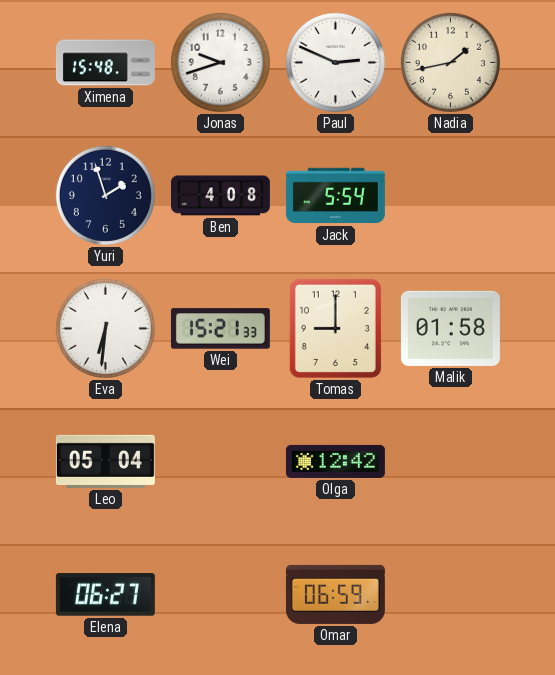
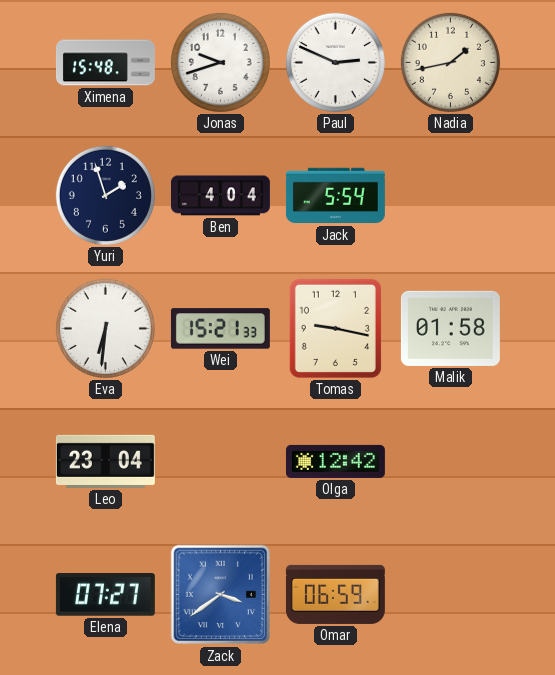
Ben: 4:08 -> 4:04 (220, 196)
Tomas: 9:00 -> 9:17 (335, 328)
Leo: 05:04 -> 23:04 (105, 461)
Elena: 06:27 -> 07:27 (105, 595)
Zack: none -> 3:39 (221, 595)
